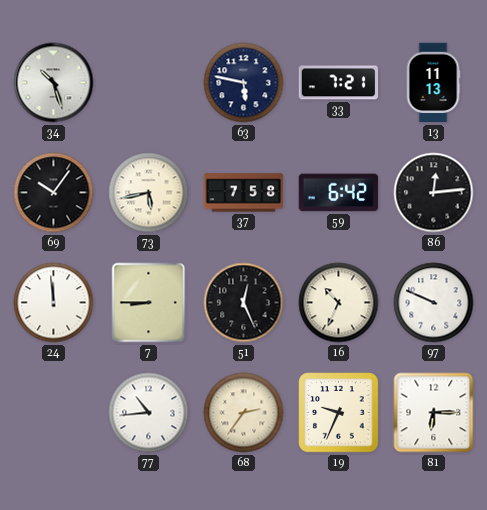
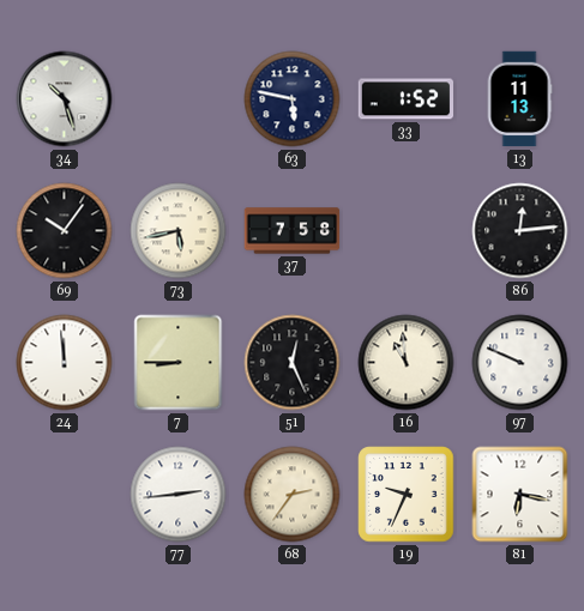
33: 7:21 -> 1:52 (407, 99)
59: 6:42 -> none (339, 193)
16: 10:34 -> 10:59 (407, 363)
77: 10:44 -> 2:44 (179, 495)
81: 6:15 -> 6:17 (520, 495)
